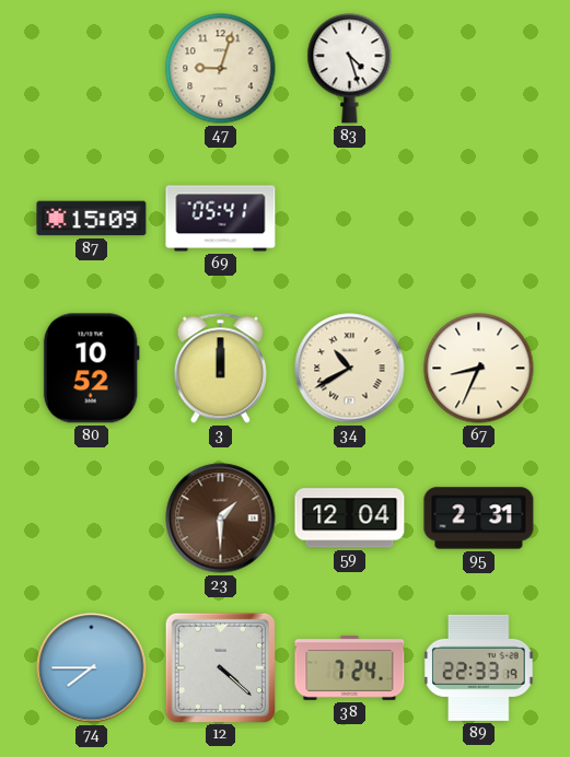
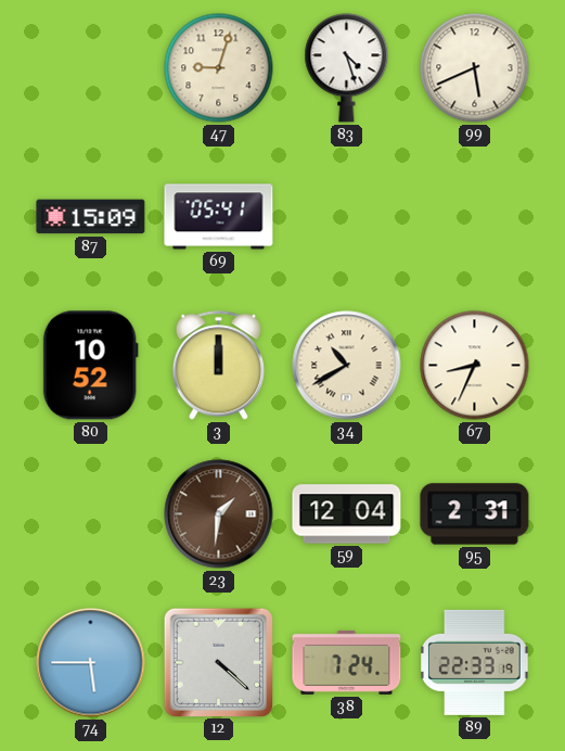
99: none -> 5:41 (475, 68)
23: 1:30 -> 1:31 (219, 514)
74: 7:45 -> 5:45 (91, 663)
